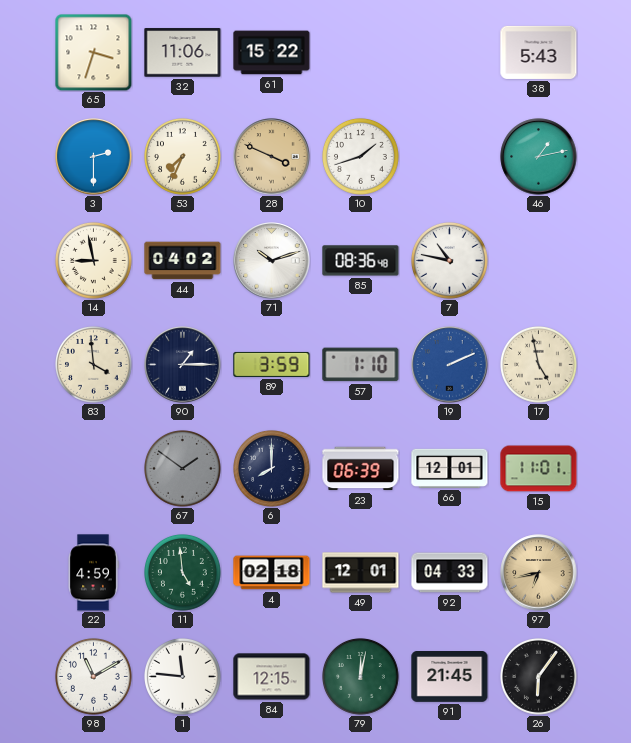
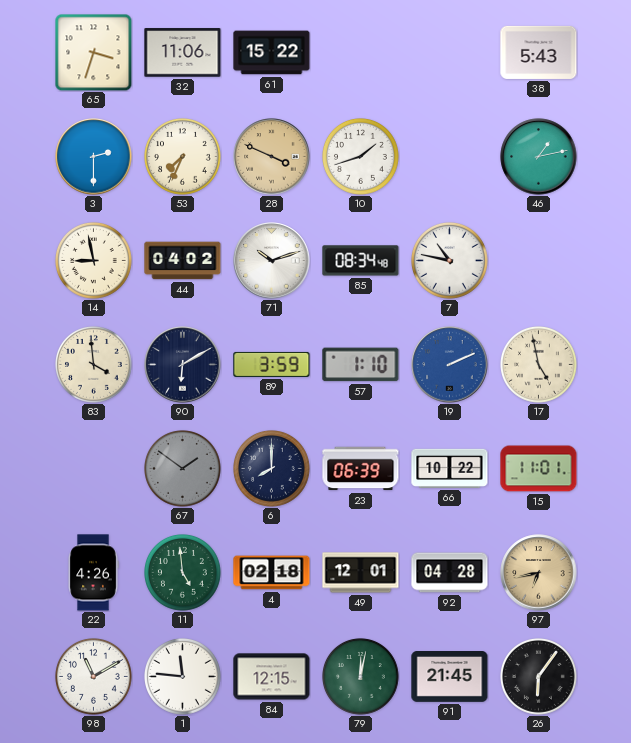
85: 08:36 -> 08:34 (361, 261)
90: 1:15 -> 6:10 (183, 365)
66: 12:01 -> 10:22 (450, 468)
22: 4:59 -> 4:26 (93, 573)
92: 04:33 -> 04:28 (450, 573)
